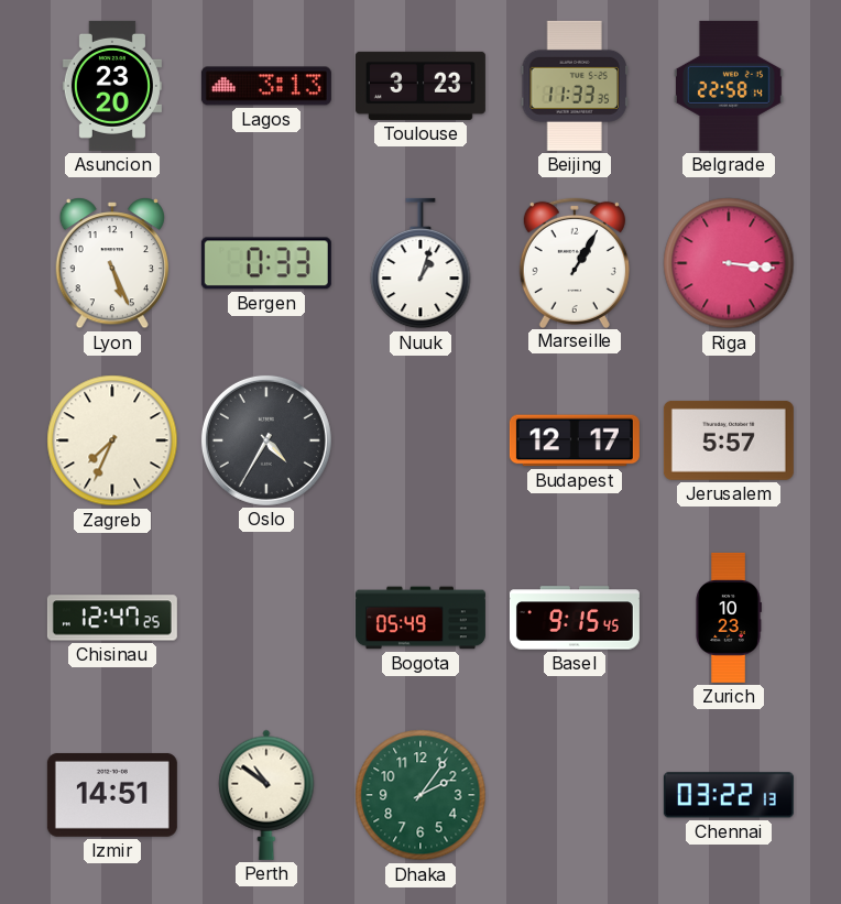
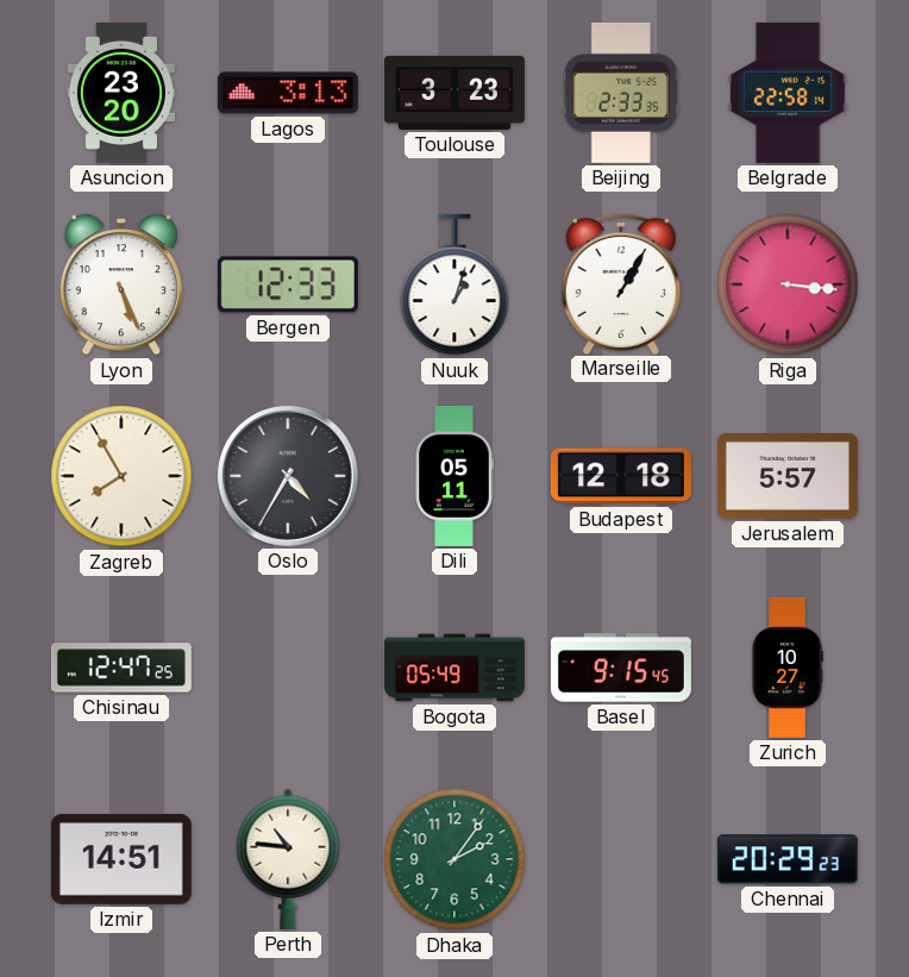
Beijing: 11:33 -> 2:33 (621, 93)
Bergen: 0:33 -> 12:33 (288, 284)
Zagreb: 7:34 -> 7:55 (121, 476)
Dili: none -> 05:11 (454, 476)
Budapest: 12:17 -> 12:18 (621, 476)
Zurich: 10:23 -> 10:27 (788, 668)
Perth: 10:51 -> 10:46 (288, 859)
Chennai: 03:22 -> 20:29 (788, 859)
